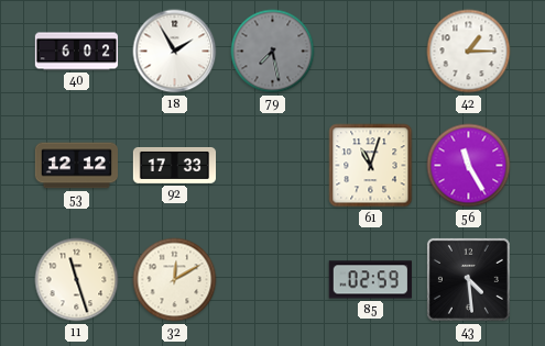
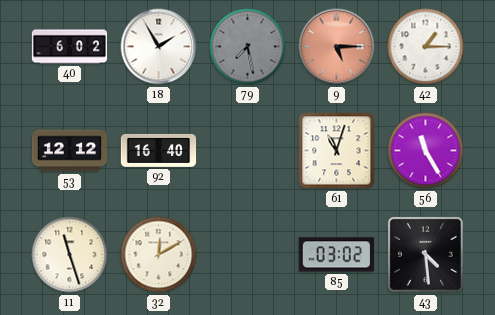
9: none -> 5:15 (337, 47)
92: 17:33 -> 16:40 (159, 150)
85: 02:59 -> 03:02 (336, 255)
